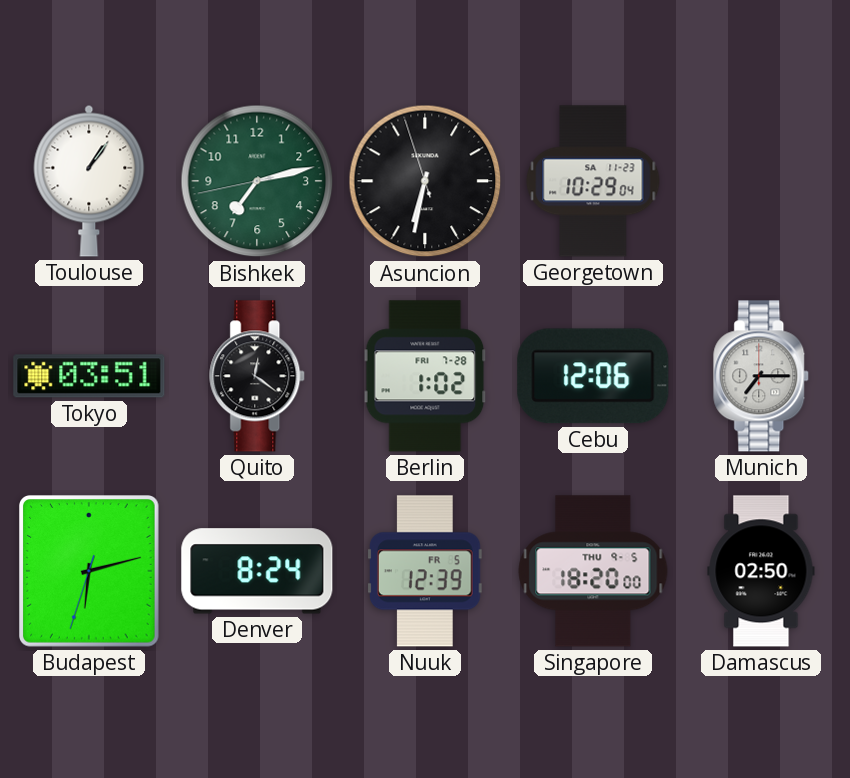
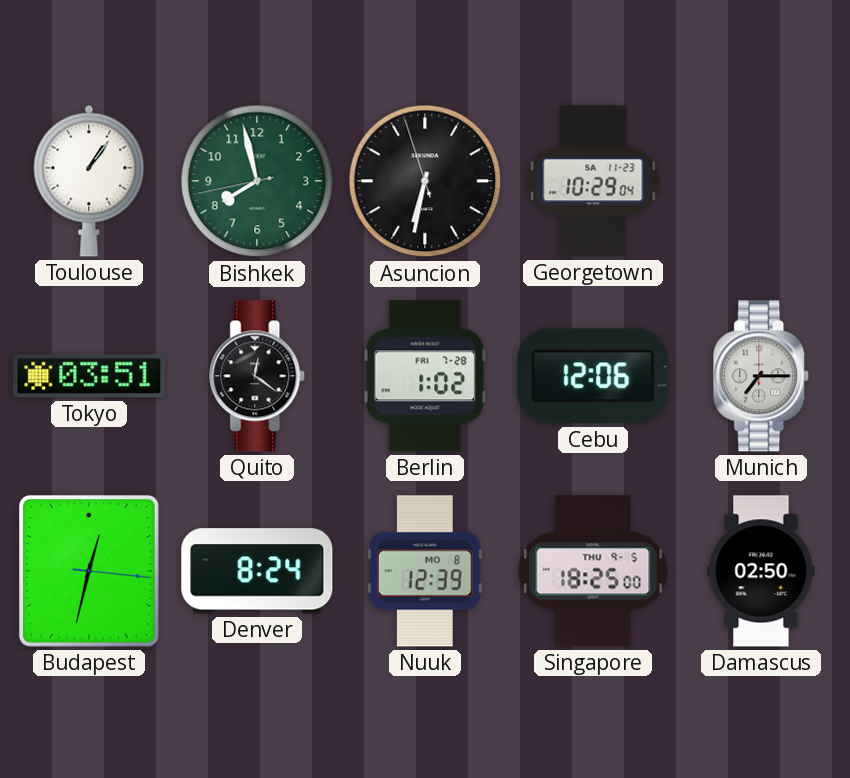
Bishkek: 7:12 -> 7:57 (257, 181)
Budapest: 6:12 -> 12:32 (90, 572)
Nuuk date: FR 5 -> MO 8 (426, 571)
Singapore: 18:20 -> 18:25 (593, 571)
